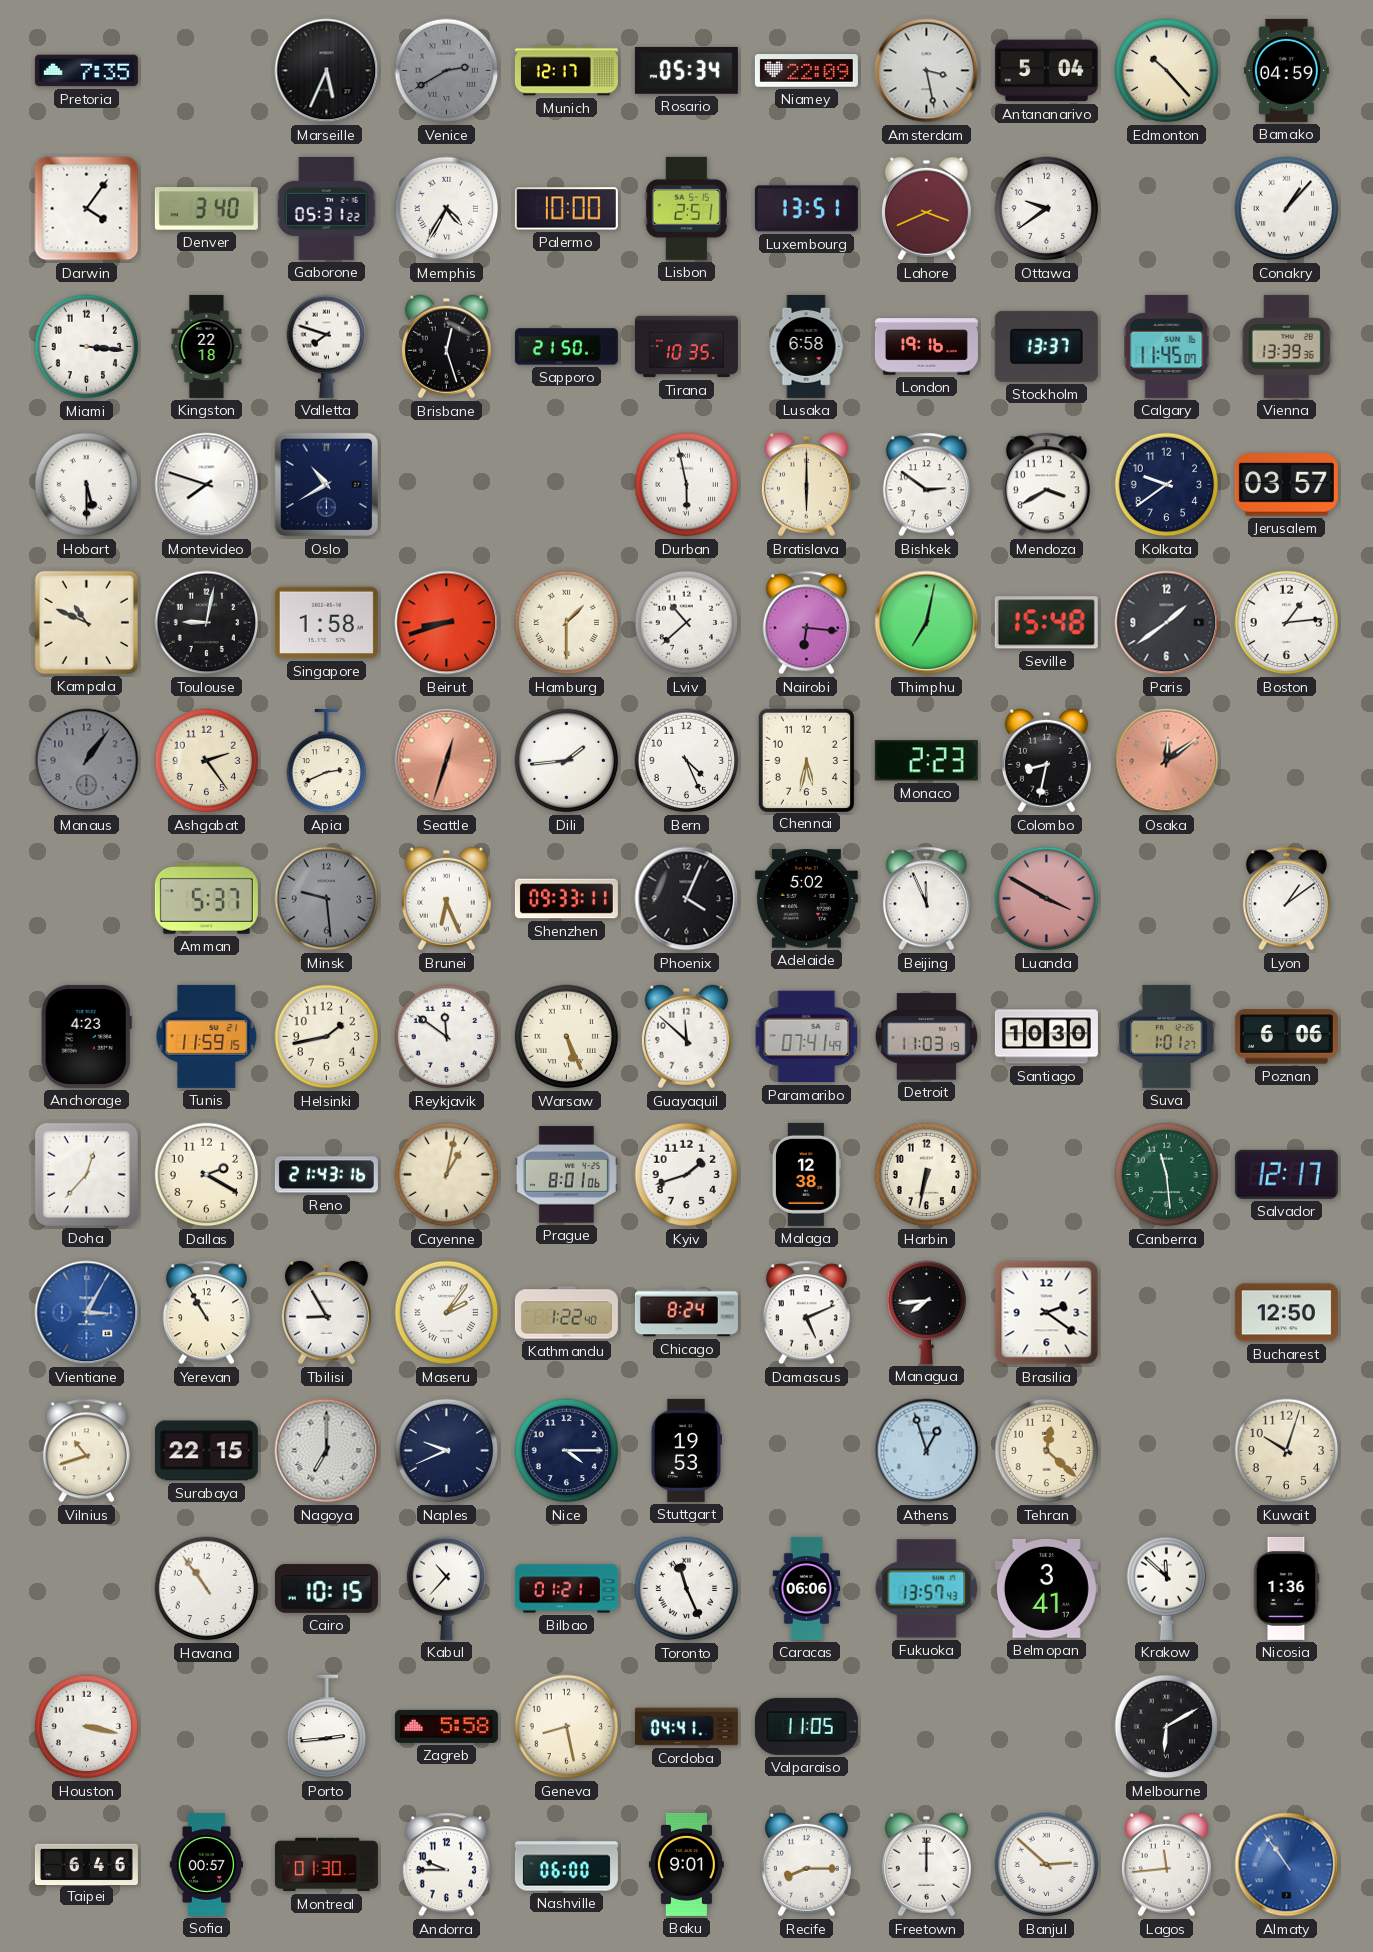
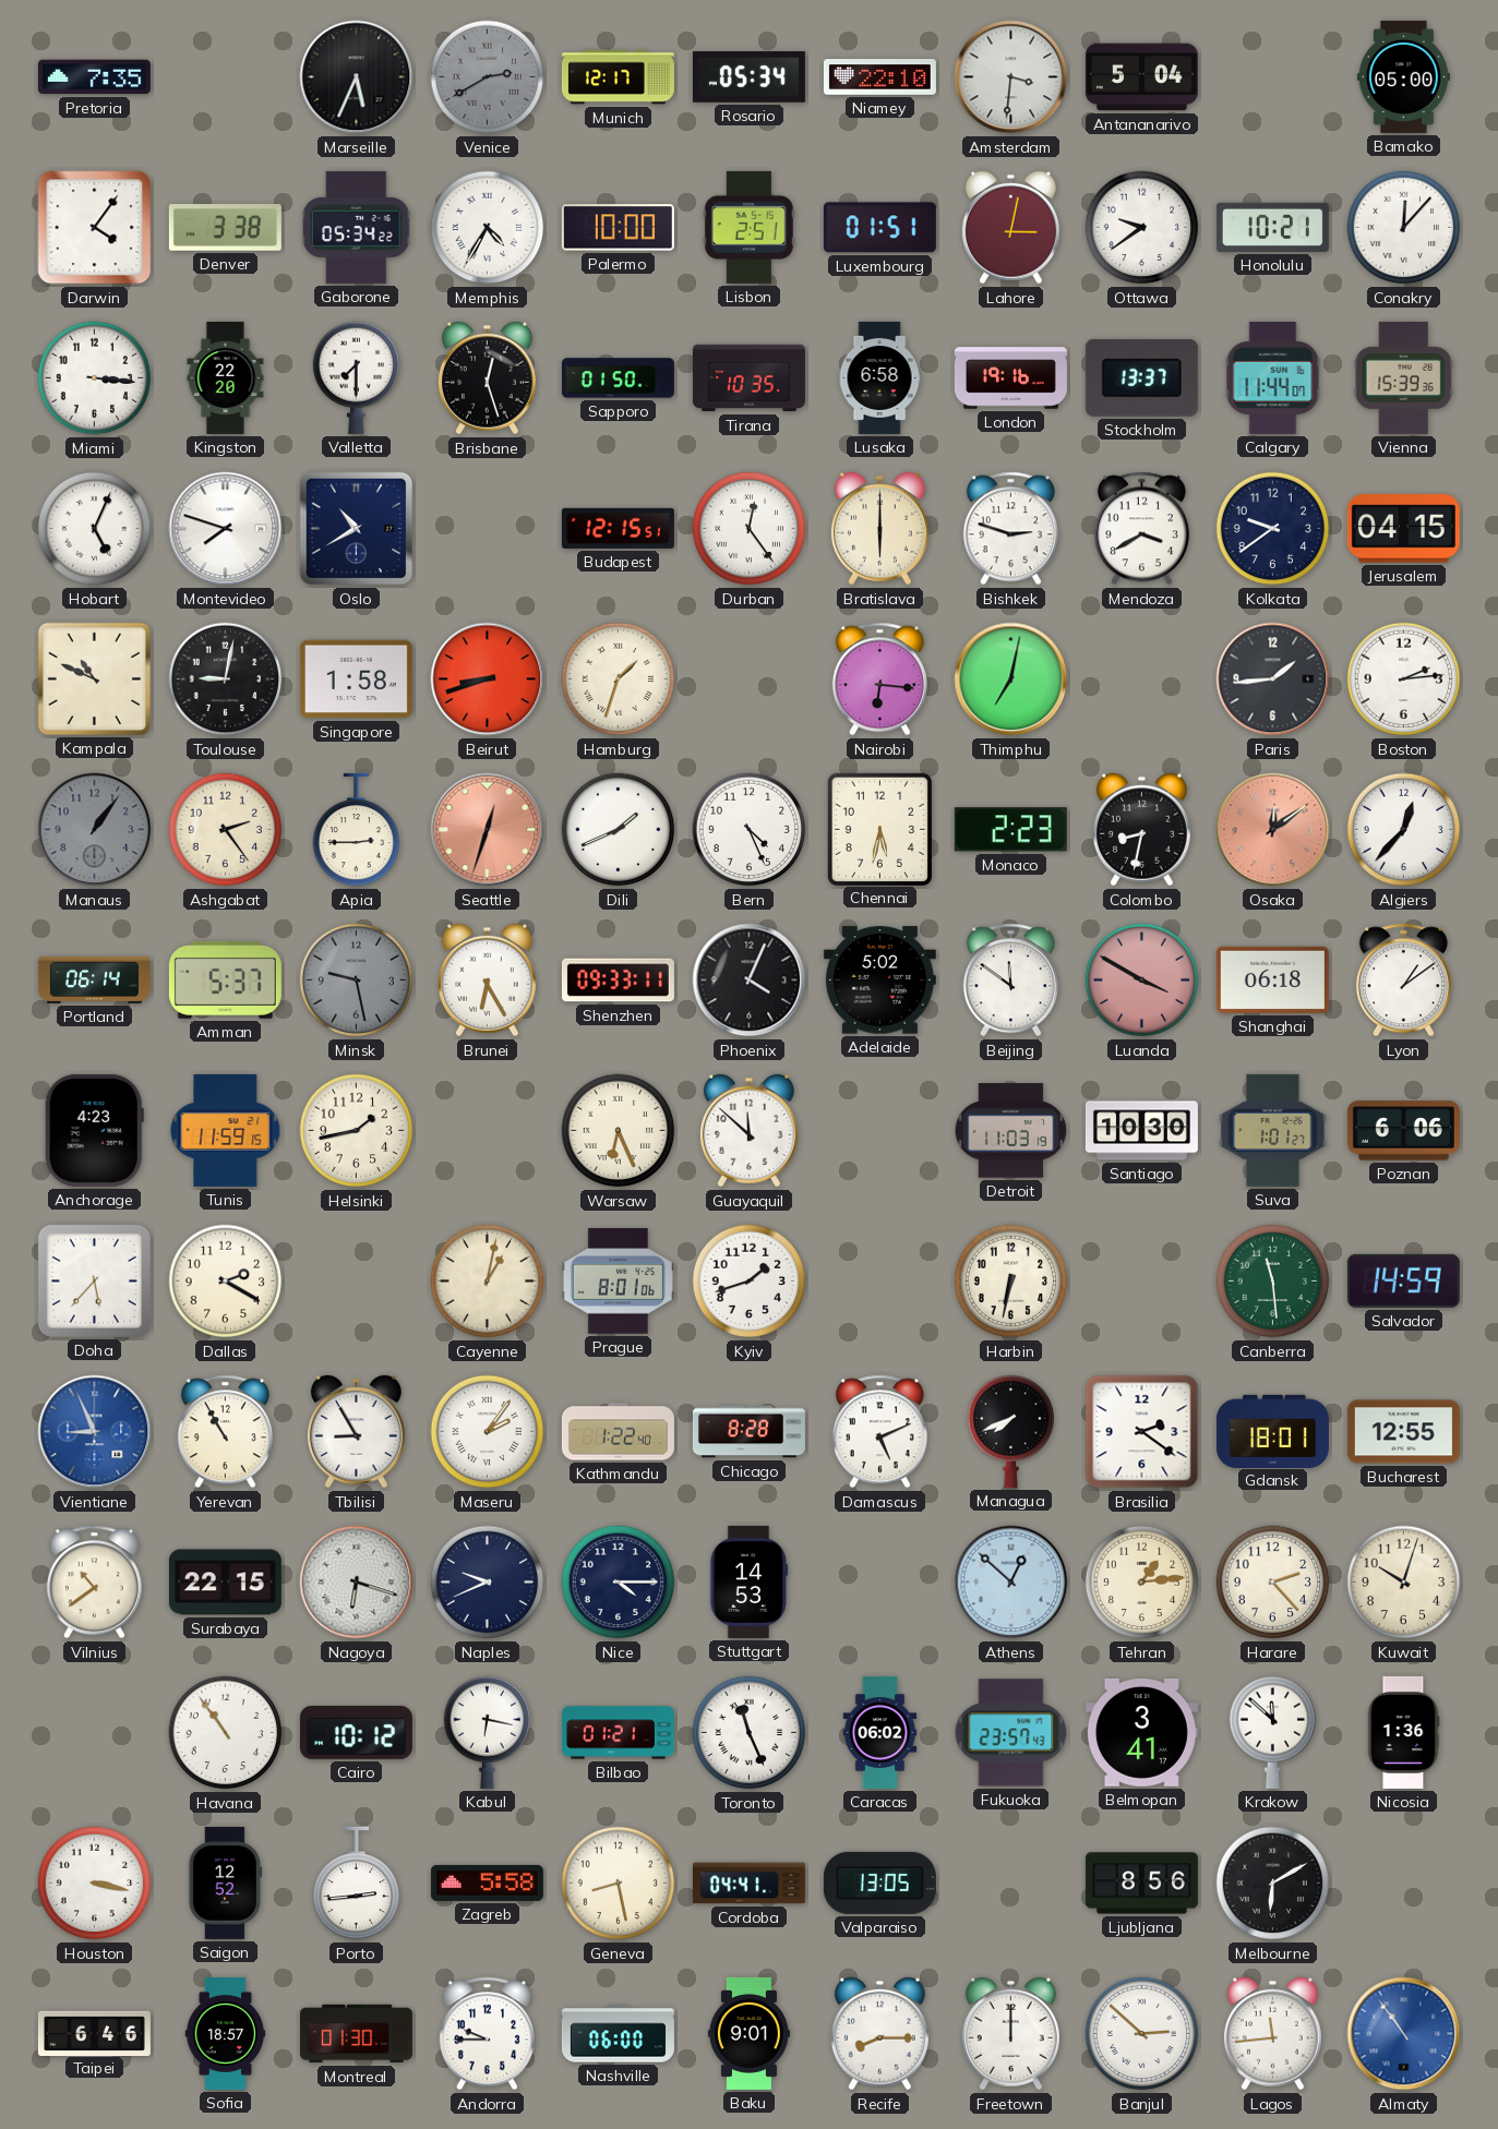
Niamey: 22:09 -> 22:10 (879, 77)
Amsterdam: 3:28 -> 3:31 (1011, 77)
Edmonton: 10:23 -> none (1167, 71)
Bamako: 04:59 -> 05:00 (1403, 76)
Denver: 3:40 -> 3:38 (225, 228)
Gaborone: 05:31 -> 05:34 (357, 227)
Luxembourg: 13:51 -> 01:51 (879, 228)
Lahore: 3:41 -> 3:02 (1010, 228)
Honolulu: none -> 10:21 (1272, 227)
Conakry: 1:07 -> 12:07 (1404, 228)
Kingston: 22:18 -> 22:20 (226, 377)
Valletta: 7:48 -> 7:30 (357, 377)
Sapporo: 21:50 -> 01:50 (618, 378)
Calgary: 11:45 -> 11:44 (1273, 377)
Vienna: 13:39 -> 15:39 (1403, 377)
Hobart: 5:30 -> 5:04 (95, 529)
Budapest: none -> 12:15 (618, 528)
Durban: 5:58 -> 12:24 (750, 529)
Bishkek: 2:51 -> 2:48 (1010, 529)
Jerusalem: 03:57 -> 04:15 (1403, 529)
Hamburg: 1:30 -> 1:33 (619, 679)
Lviv: 10:38 -> none (687, 623)
Seville: 15:48 -> none (1046, 623)
Paris: 1:39 -> 1:44 (1273, 679)
Boston: 1:14 -> 2:14 (1404, 679)
Apia: 2:41 -> 2:45 (357, 830)
Dili: 1:44 -> 1:41 (619, 830)
Algiers: none -> 12:37 (1404, 830)
Portland: none -> 06:14 (94, 979)
Minsk: 9:29 -> 9:28 (357, 981)
Brunei: 6:26 -> 6:25 (487, 981)
Beijing: 11:56 -> 11:51 (1010, 981)
Shanghai: none -> 06:18 (1272, 979)
Reykjavik: 11:51 -> none (447, 1037)
Warsaw: 5:26 -> 6:26 (619, 1131)
Paramaribo: 07:41 -> none (807, 1037)
Doha: 12:37 -> 5:37 (94, 1280)
Reno: 21:43 -> none (326, 1175)
Malaga: 12:38 -> none (807, 1174)
Salvador: 12:17 -> 14:59 (1403, 1280)
Vientiane: 3:05 -> 8:56 (95, 1432)
Chicago: 8:24 -> 8:28 (748, 1432)
Managua: 7:44 -> 7:41 (1011, 1431)
Gdansk: none -> 18:01 (1272, 1431)
Bucharest: 12:50 -> 12:55 (1403, 1432)
Vilnius: 10:42 -> 10:39 (94, 1583)
Nagoya: 7:00 -> 6:18 (357, 1583)
Stuttgart: 19:53 -> 14:53 (748, 1581)
Athens: 12:57 -> 12:52 (1011, 1583)
Tehran: 12:22 -> 1:14 (1142, 1583)
Harare: none -> 2:23 (1273, 1583)
Cairo: 10:15 -> 10:12 (356, 1732)
Kabul: 10:37 -> 6:17 (488, 1732)
Caracas: 06:06 -> 06:02 (880, 1732)
Fukuoka: 13:57 -> 23:57 (1011, 1733)
Saigon: none -> 12:52 (225, 1883)
Valparaiso: 11:05 -> 13:05 (879, 1883)
Ljubljana: none -> 8:56 (1141, 1884)
Sofia: 00:57 -> 18:57 (226, 2033)
